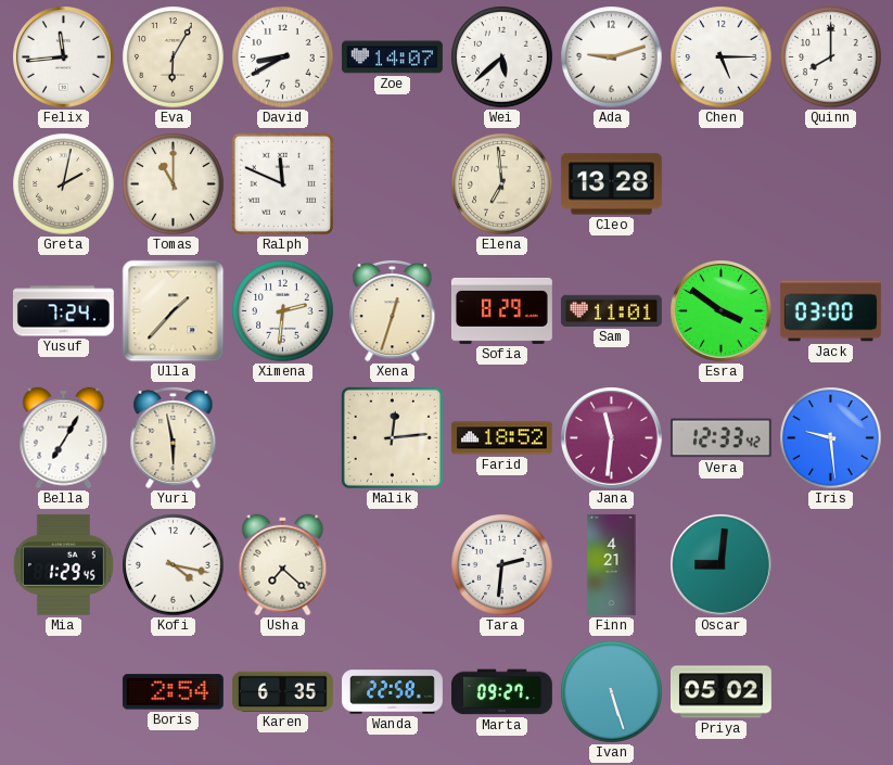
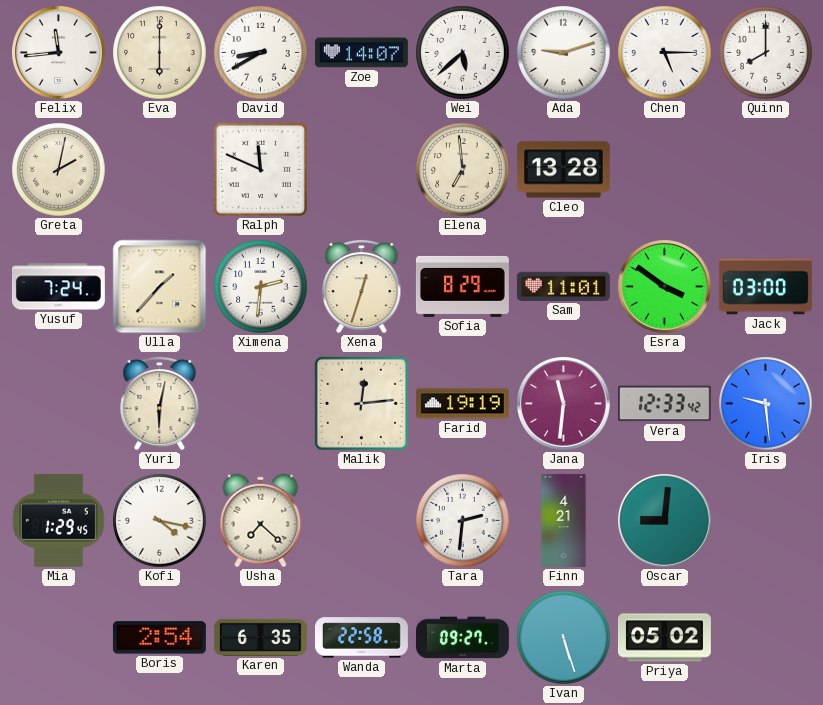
Eva: 6:05 -> 6:00 (160, 53)
Tomas: 11:00 -> none (174, 184)
Bella: 7:05 -> none (64, 438)
Yuri: 5:58 -> 6:02 (160, 403)
Farid: 18:52 -> 19:19 (462, 404)
